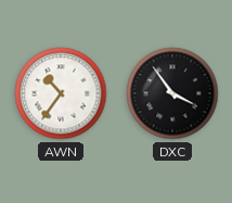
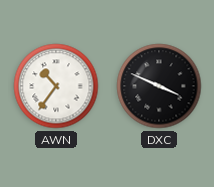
DXC: 3:54 -> 3:49 (159, 86)
